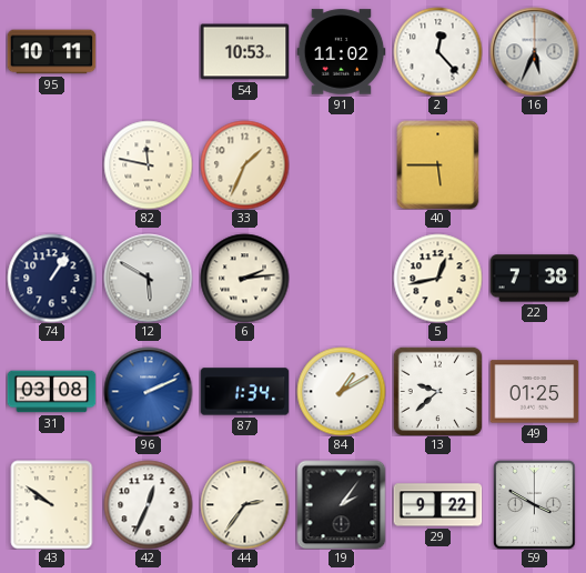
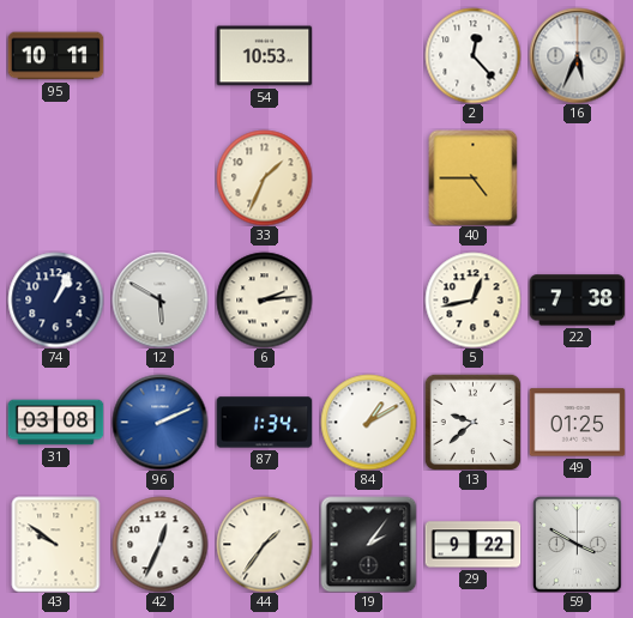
91: 11:02 -> none (341, 52)
82: 11:47 -> none (148, 164)
40: 5:45 -> 4:45 (474, 177)
74: 1:06 -> 1:04 (55, 299)
44: 2:36 -> 1:36 (264, 544)
